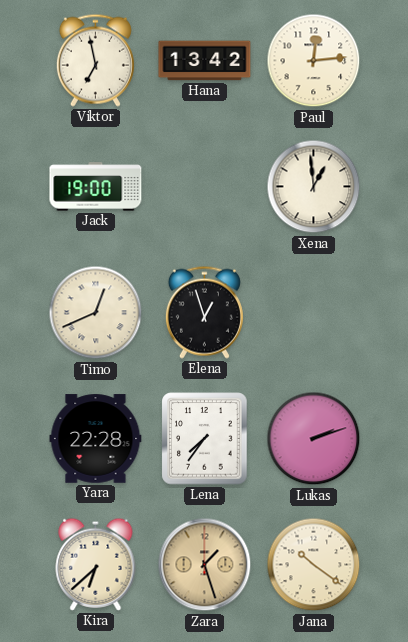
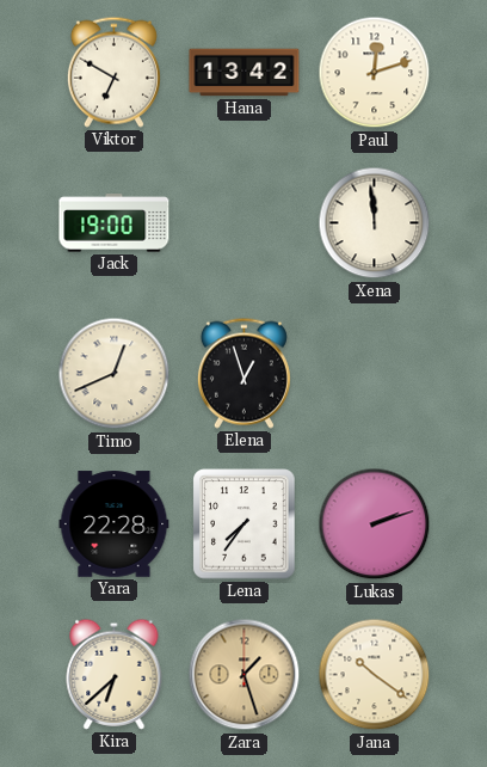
Viktor: 6:58 -> 6:50 (113, 72)
Paul: 12:14 -> 12:12 (375, 73)
Xena: 12:59 -> 11:59 (375, 223)
